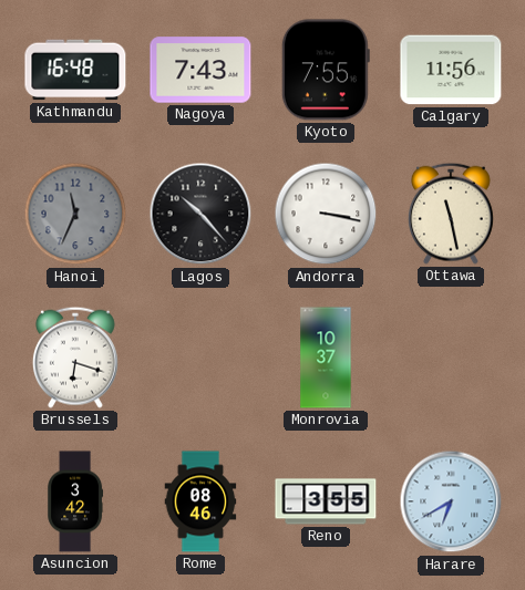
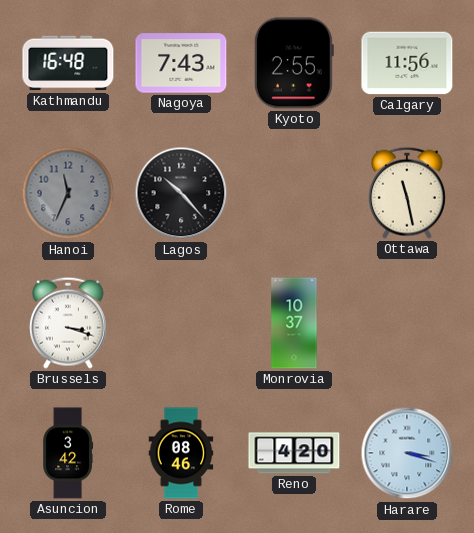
Kyoto: 7:55 -> 2:55 (294, 63)
Andorra: 3:17 -> none (326, 214)
Brussels: 6:18 -> 3:18 (68, 323)
Reno: 3:55 -> 4:20 (294, 453)
Harare: 6:40 -> 3:18 (407, 453)
